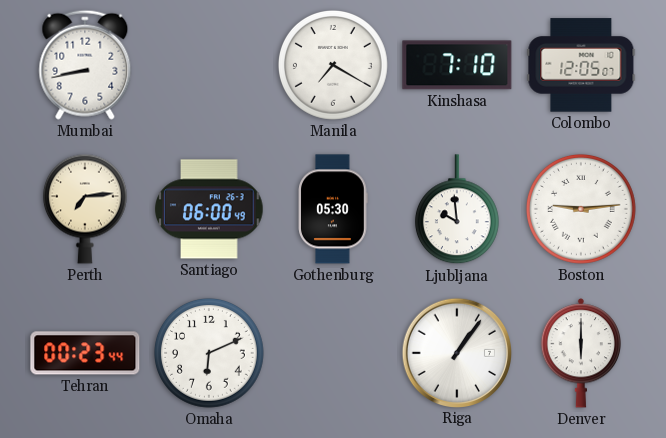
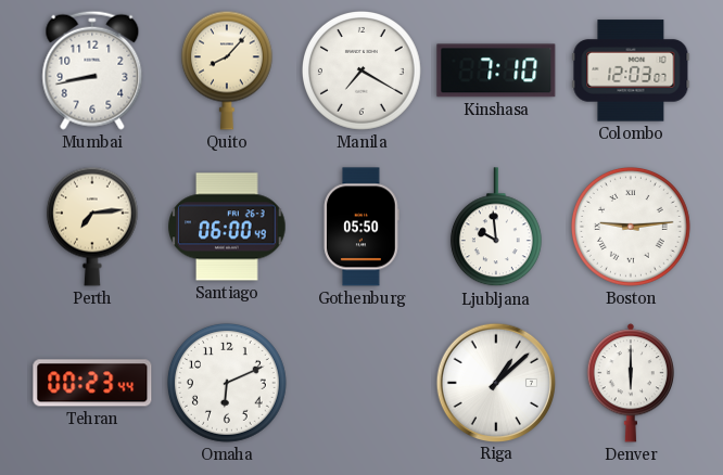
Quito: none -> 8:07 (227, 70)
Colombo: 12:05 -> 12:03 (631, 70)
Gothenburg: 05:30 -> 05:50 (361, 227)
Riga: 1:06 -> 1:08 (495, 382)
